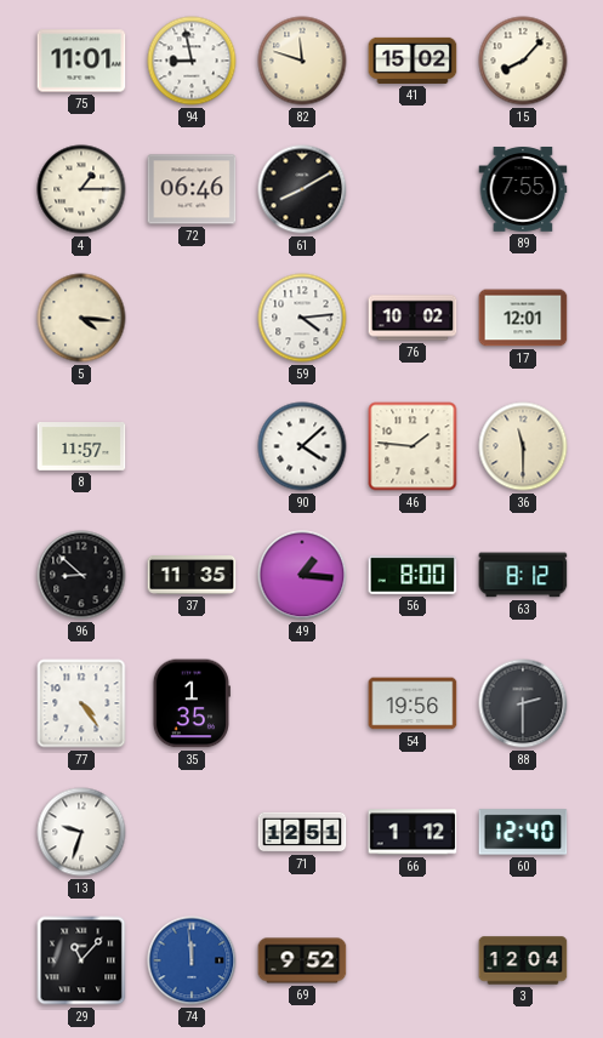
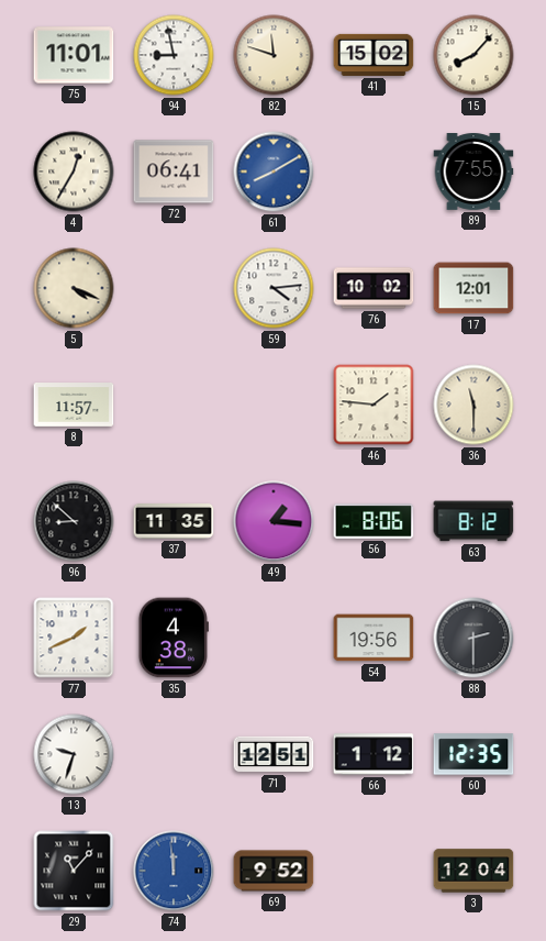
4: 1:15 -> 12:35 (74, 171)
72: 06:46 -> 06:41 (174, 171)
61 dial: black -> blue (274, 171)
5: 4:16 -> 4:19 (74, 288)
90: 4:08 -> none (302, 446)
56: 8:00 -> 8:06 (374, 521)
77: 4:24 -> 1:41 (74, 638)
35: 1:35 -> 4:38 (174, 638)
60: 12:40 -> 12:35 (473, 754)
